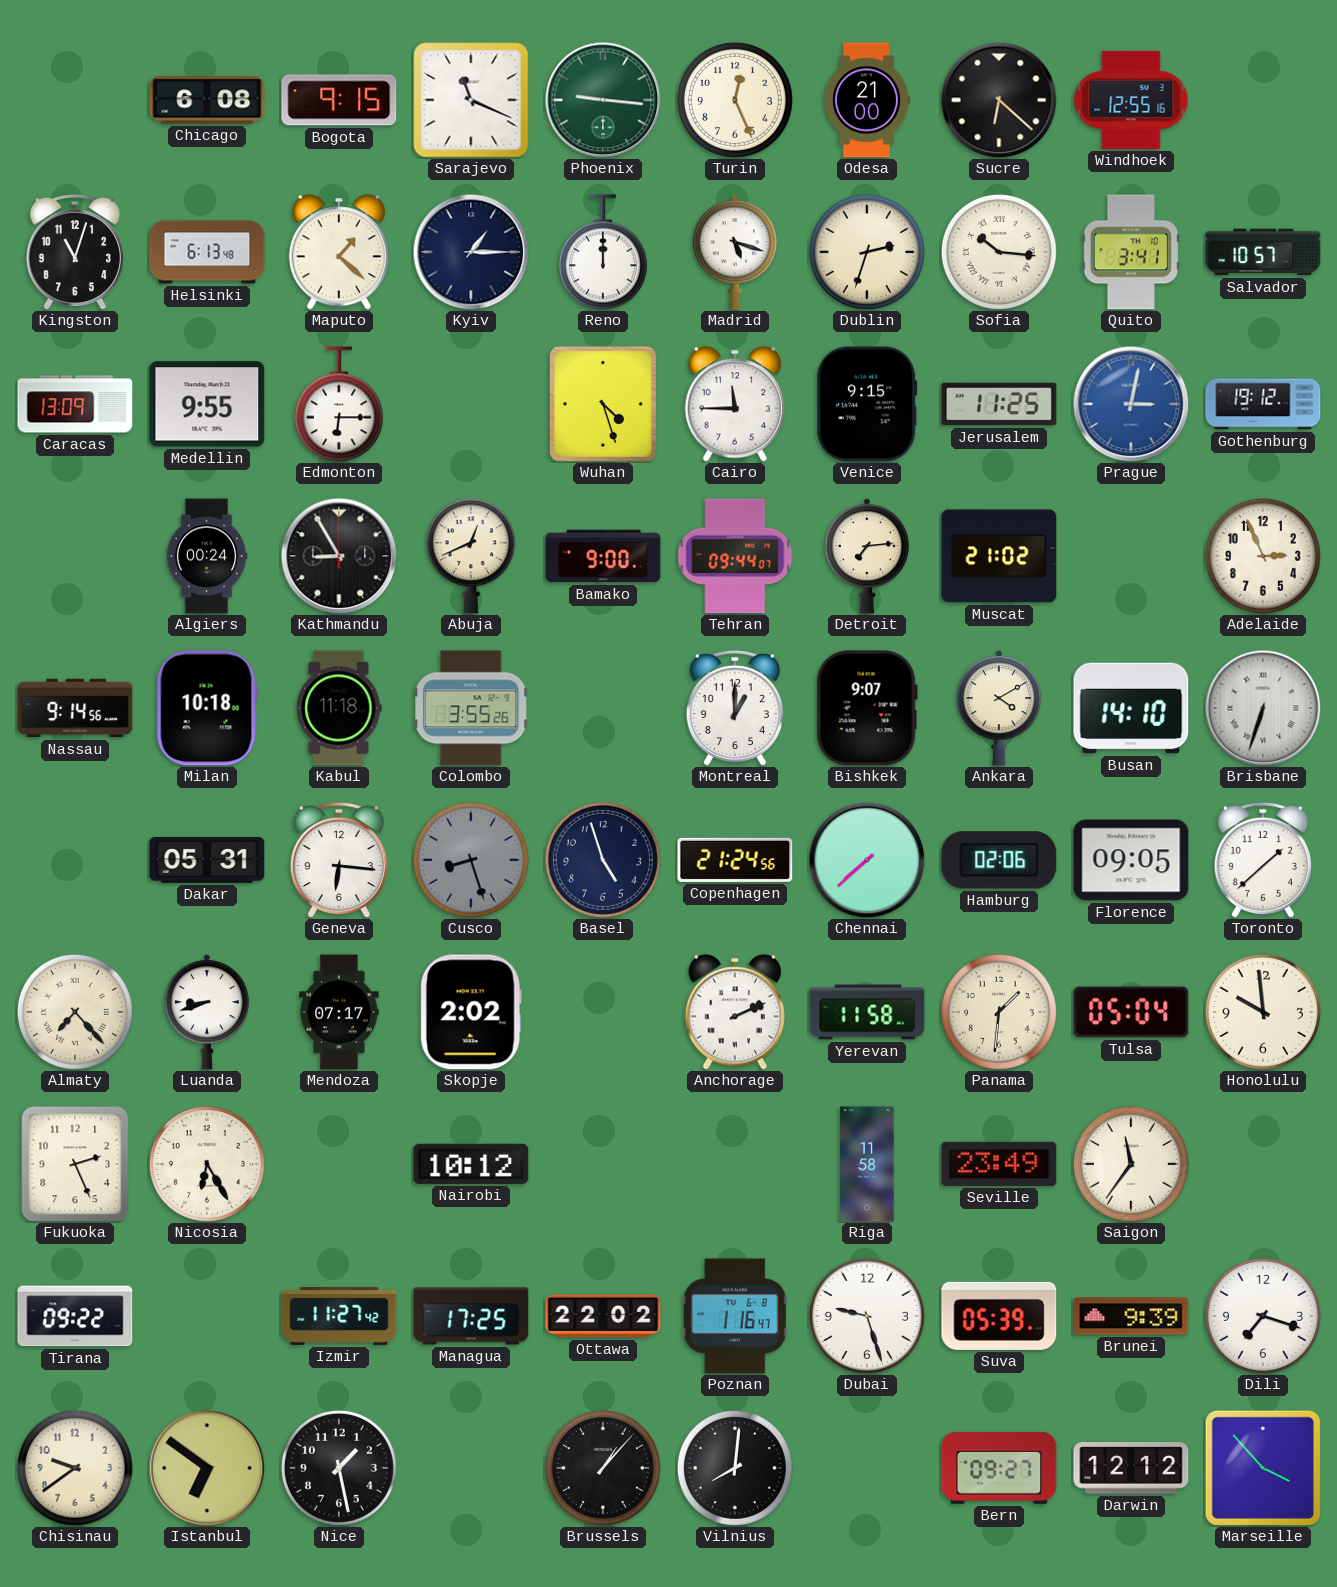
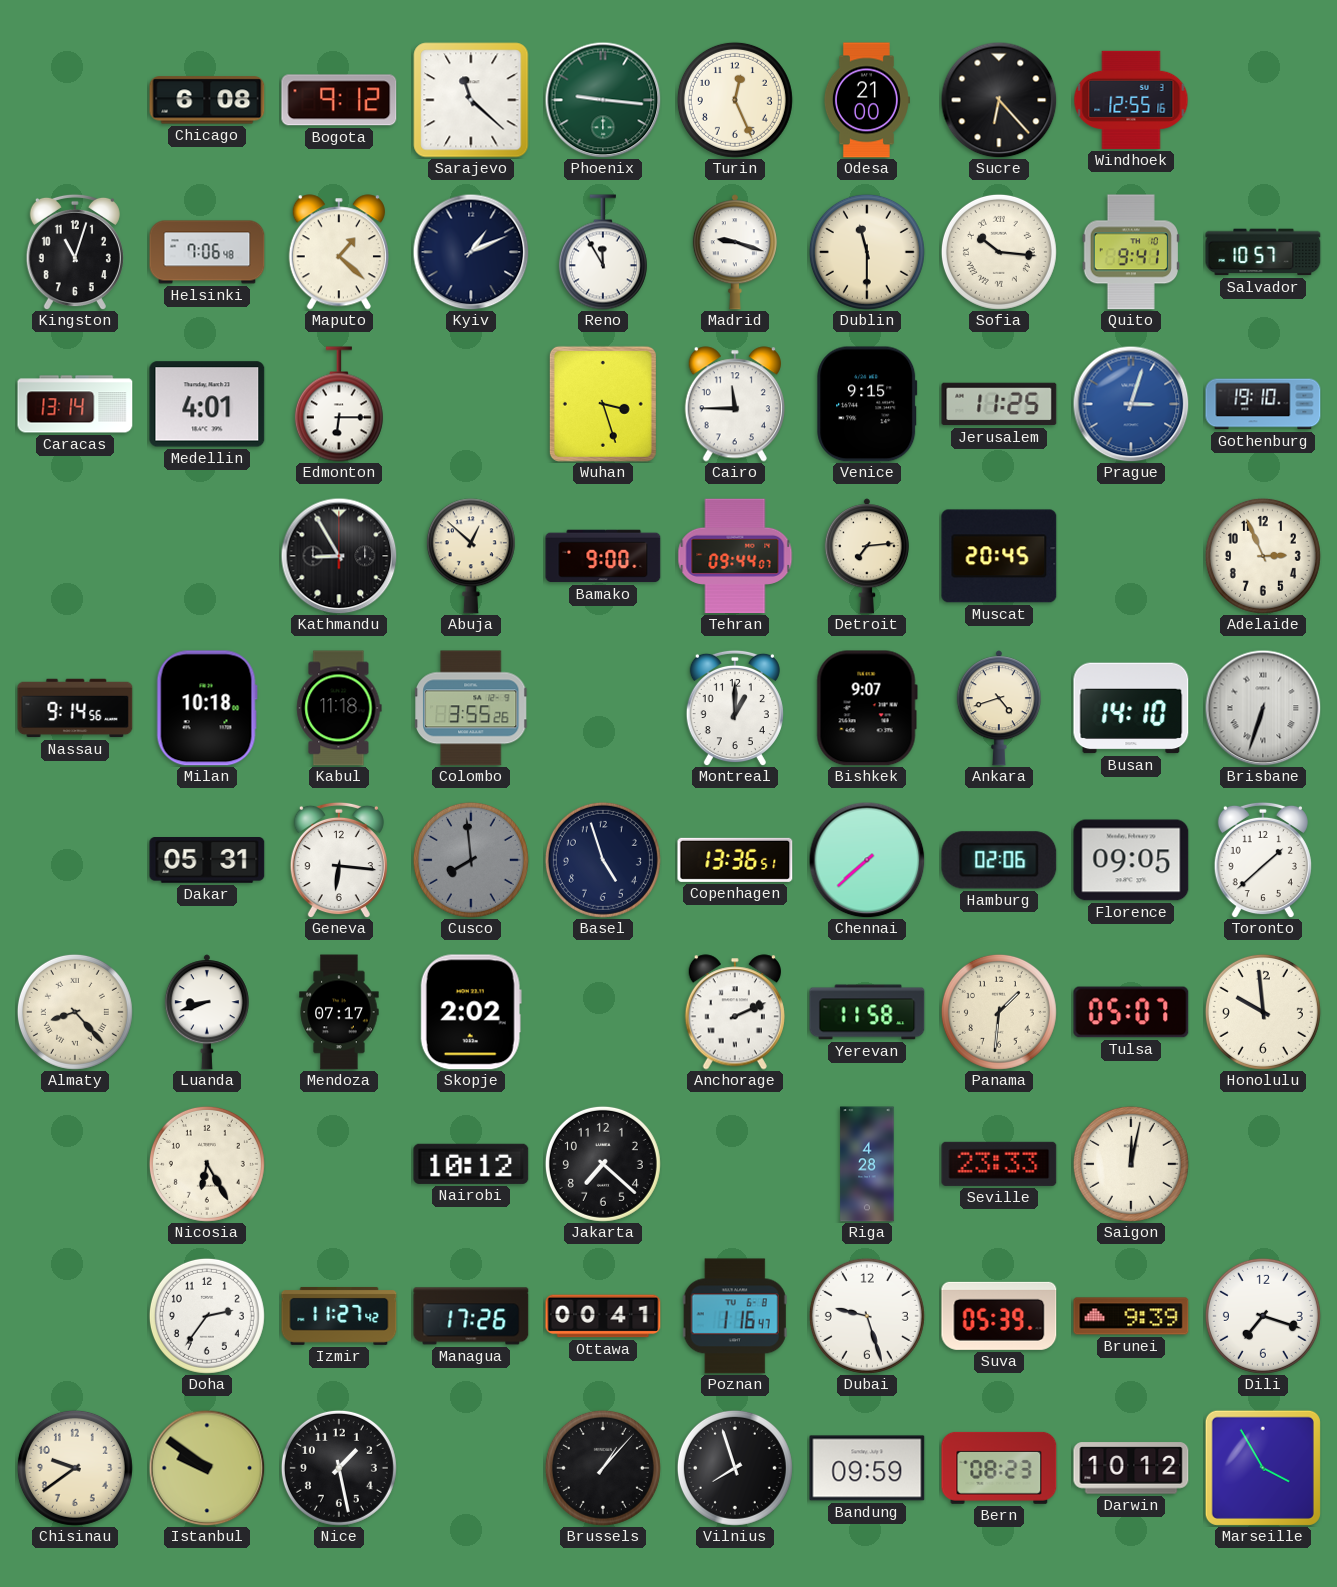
Bogota: 9:15 -> 9:12 (339, 100)
Sarajevo: 11:19 -> 11:22 (471, 100)
Sucre: 6:22 -> 6:23 (999, 100)
Helsinki: 6:13 -> 7:06 (207, 252)
Kyiv: 1:15 -> 1:11 (471, 252)
Reno: 12:00 -> 11:55 (603, 252)
Madrid: 5:18 -> 9:18 (735, 252)
Dublin: 2:33 -> 11:30 (867, 252)
Quito: 3:41 -> 9:41 (1131, 252)
Caracas: 13:09 -> 13:14 (75, 404)
Medellin: 9:55 -> 4:01 (207, 404)
Wuhan: 4:27 -> 3:27 (603, 404)
Prague: 3:02 -> 3:03 (1131, 404)
Gothenburg: 19:12 -> 19:10 (1263, 404)
Algiers: 00:24 -> none (207, 556)
Abuja: 12:41 -> 12:52 (471, 556)
Muscat: 21:02 -> 20:45 (999, 556)
Ankara: 4:10 -> 4:42 (999, 708)
Cusco: 8:27 -> 7:59 (471, 860)
Copenhagen: 21:24 -> 13:36 (735, 860)
Almaty: 7:23 -> 8:23 (75, 1012)
Tulsa: 05:04 -> 05:07 (1131, 1012)
Fukuoka: 2:26 -> none (75, 1164)
Jakarta: none -> 7:22 (603, 1164)
Riga: 11:58 -> 4:28 (867, 1164)
Seville: 23:49 -> 23:33 (999, 1164)
Saigon: 11:36 -> 12:02 (1131, 1164)
Tirana: 09:22 -> none (75, 1316)
Doha: none -> 2:36 (207, 1316)
Managua: 17:25 -> 17:26 (471, 1316)
Ottawa: 22:02 -> 00:41 (603, 1316)
Istanbul: 6:51 -> 9:51 (207, 1468)
Vilnius: 8:01 -> 7:57 (735, 1468)
Bandung: none -> 09:59 (867, 1468)
Bern: 09:27 -> 08:23 (999, 1468)
Darwin: 12:12 -> 10:12 (1131, 1468)
Marseille: 3:53 -> 3:55 (1263, 1468)
